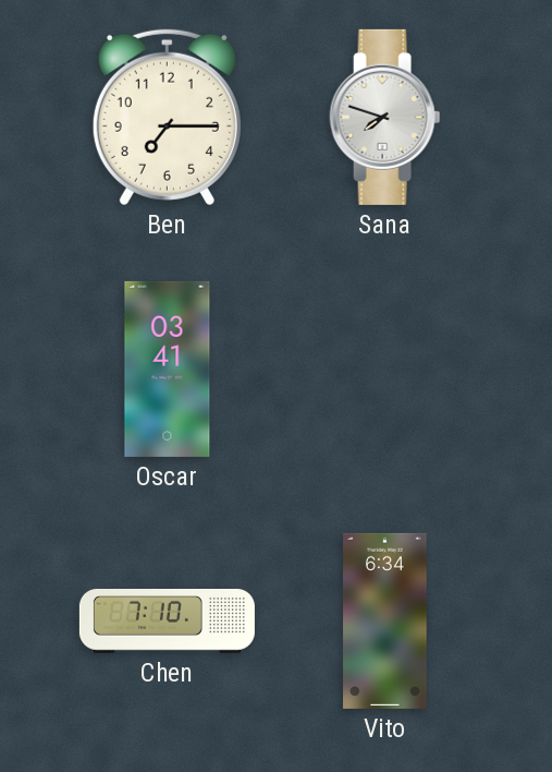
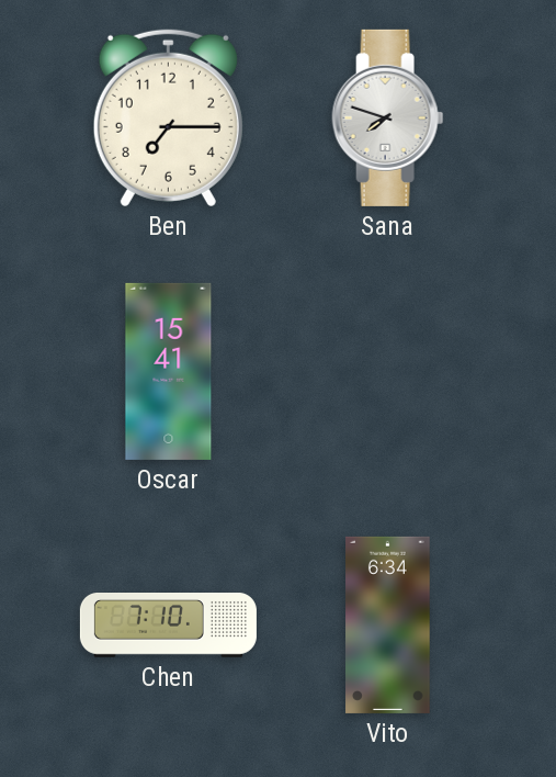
Oscar: 03:41 -> 15:41 (169, 371)
